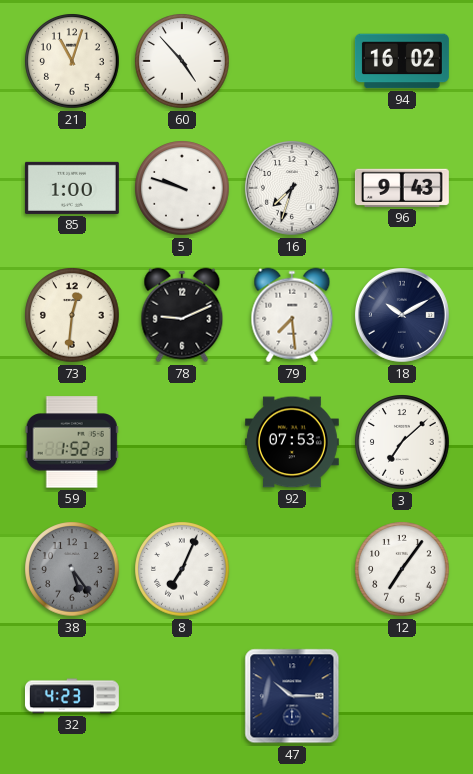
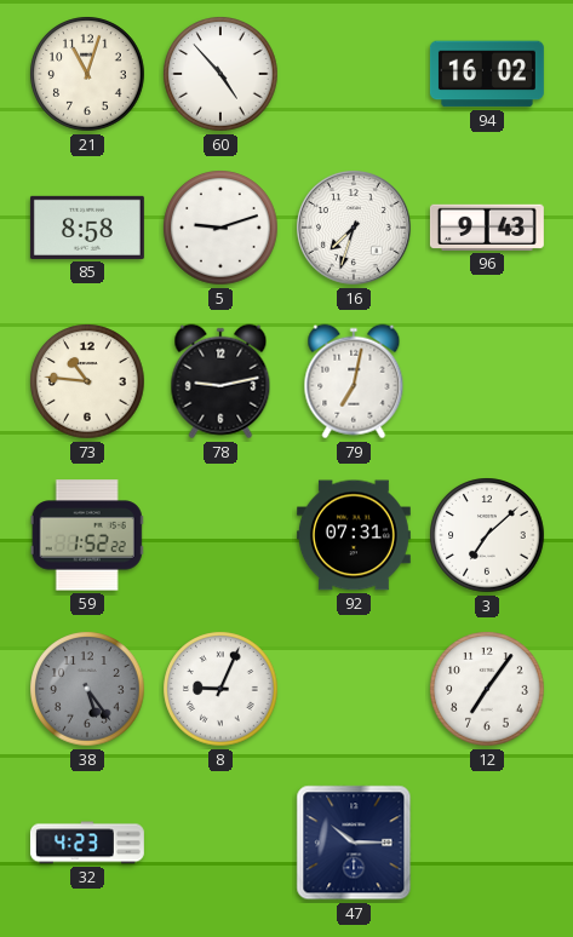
85: 1:00 -> 8:58 (87, 228)
5: 9:48 -> 9:12 (220, 228)
73: 12:31 -> 10:46 (87, 381)
78: 9:11 -> 9:13 (220, 381)
79: 7:29 -> 7:02 (354, 381)
18: 10:10 -> none (402, 315)
59: 1:52:13 -> 1:52:22 (87, 535)
92: 07:53 -> 07:31 (354, 535)
8: 7:04 -> 9:04 (220, 689)
